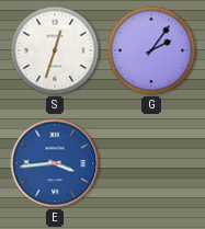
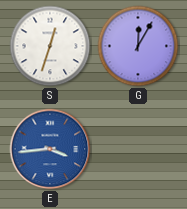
G: 2:06 -> 12:05 (138, 46)
